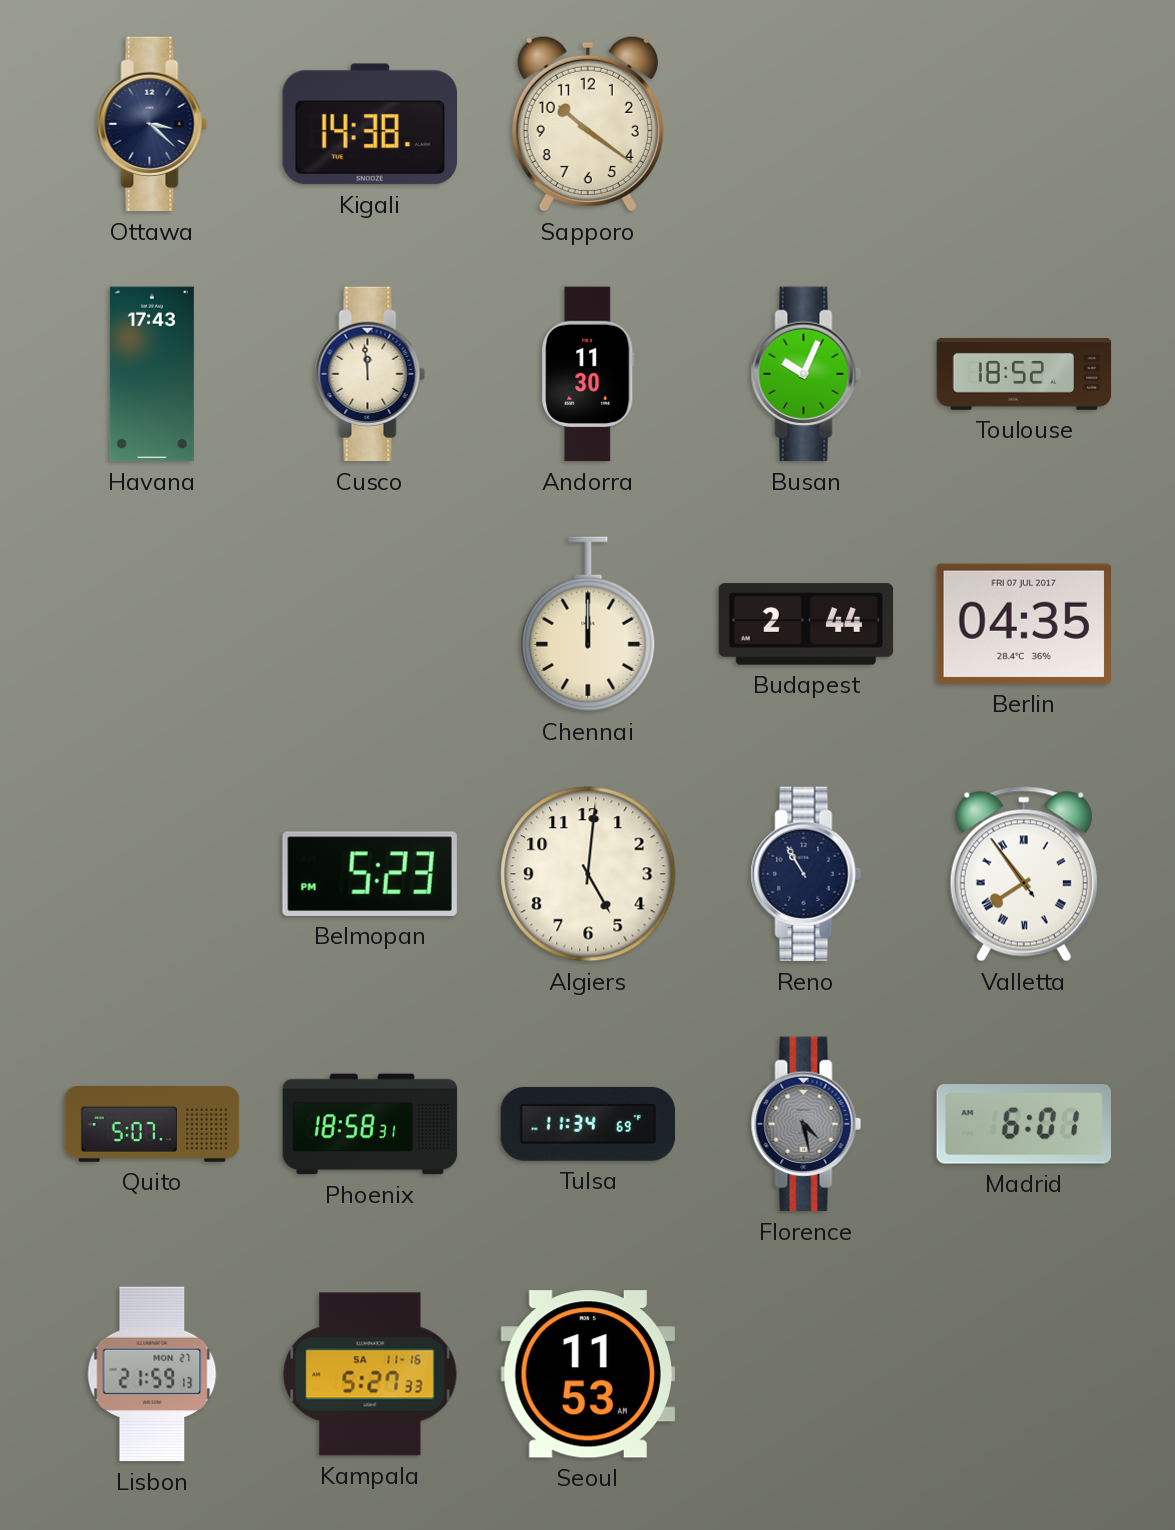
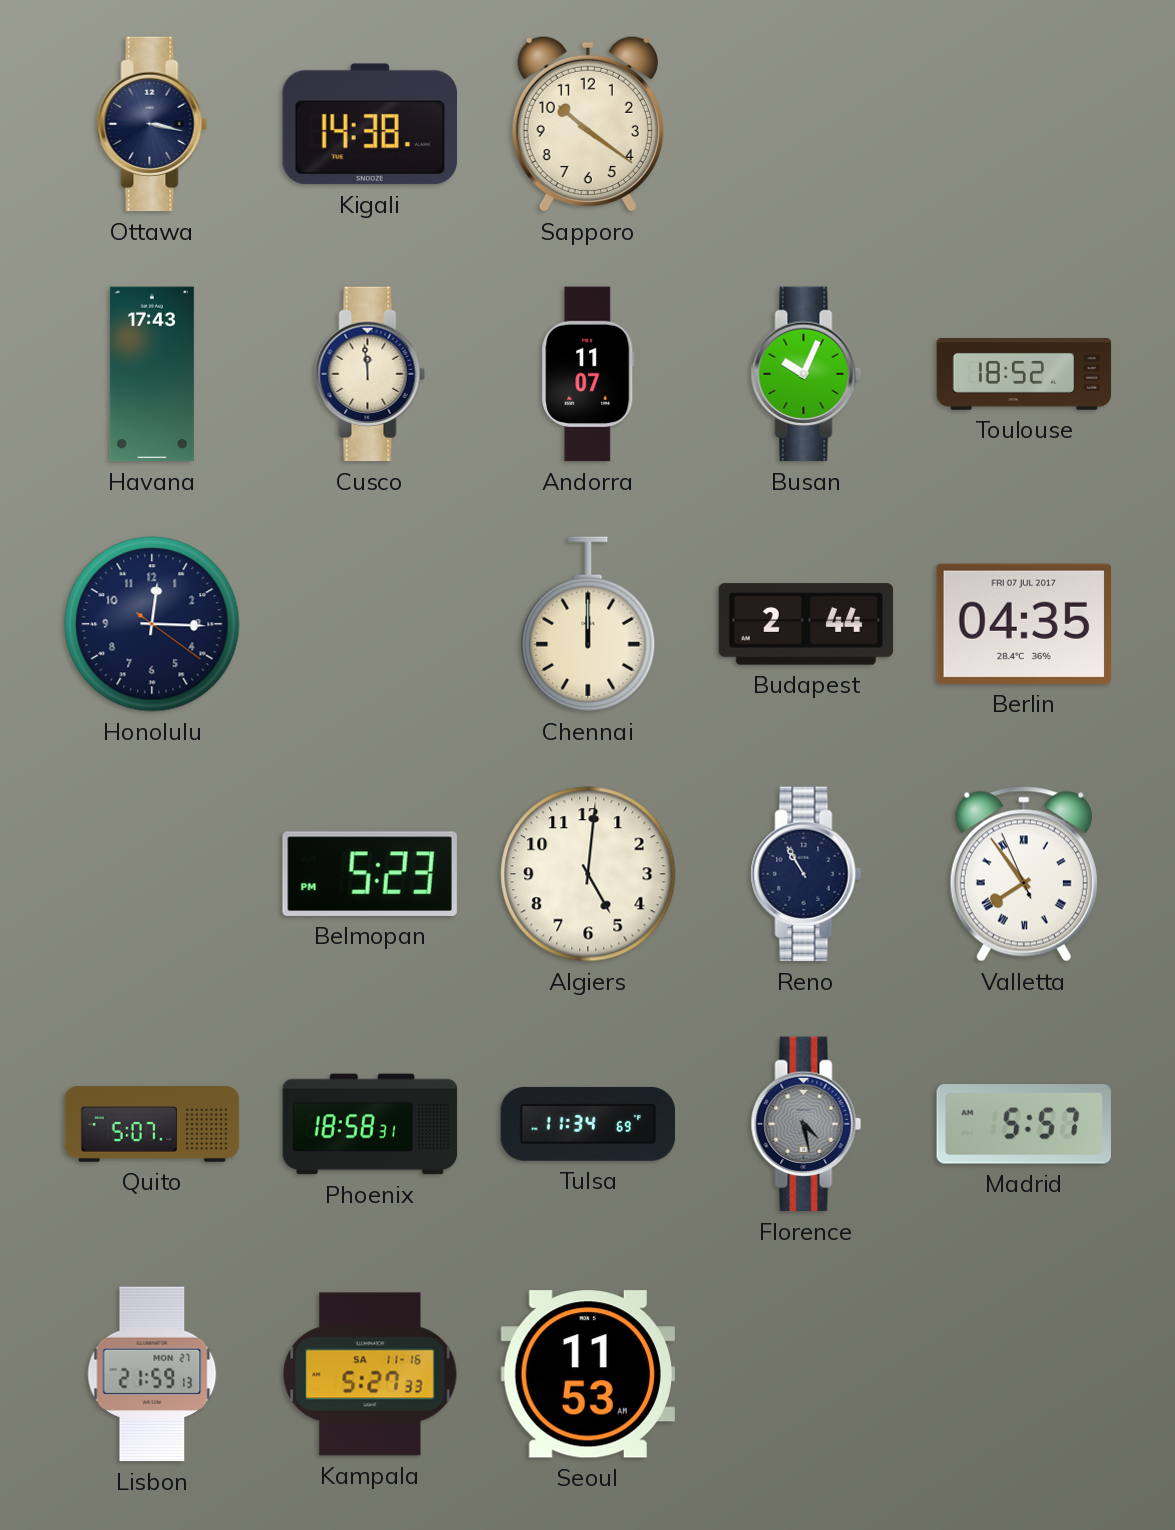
Ottawa: 3:22 -> 3:17 (152, 124)
Andorra: 11:30 -> 11:07 (588, 374)
Honolulu: none -> 12:15 (152, 624)
Valletta: 7:53:54 -> 7:53:56 (1024, 874)
Madrid: 6:01 -> 5:57 (1024, 1125)
